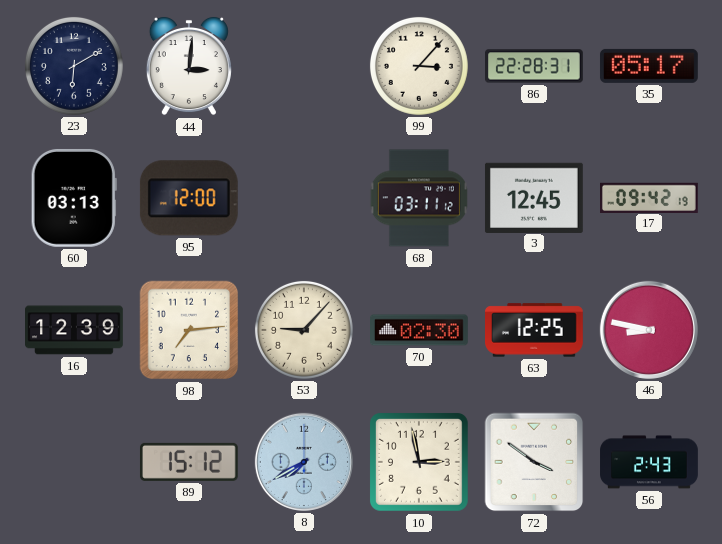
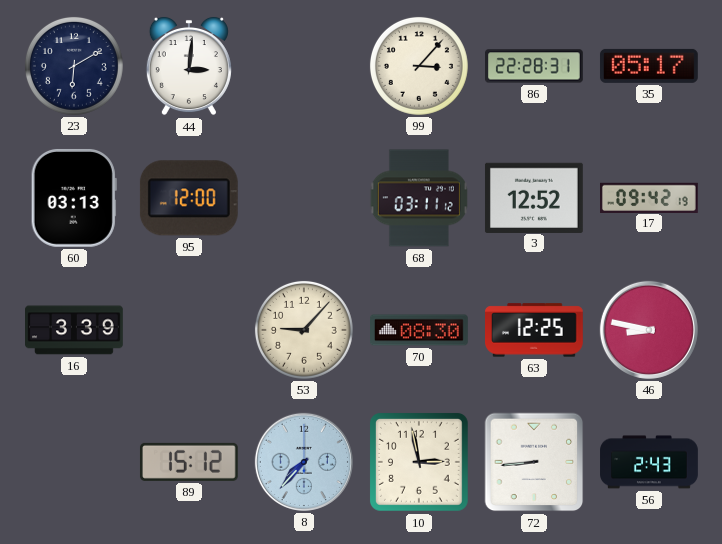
3: 12:45 -> 12:52 (534, 197)
16: 12:39 -> 3:39 (75, 330)
98: 7:14 -> none (189, 330)
70: 02:30 -> 08:30 (420, 330)
8: 7:40 -> 7:37 (304, 462)
72: 3:51 -> 8:44 (534, 462)
